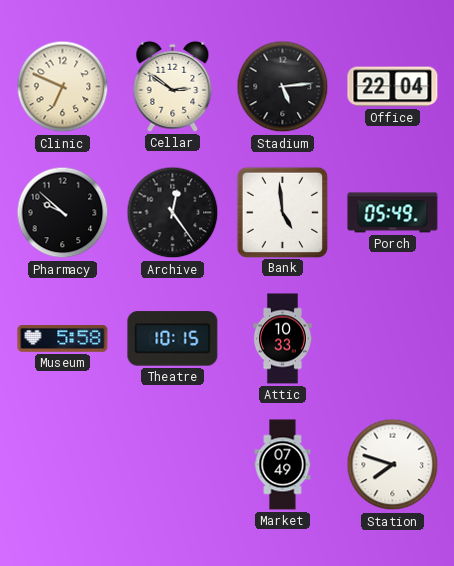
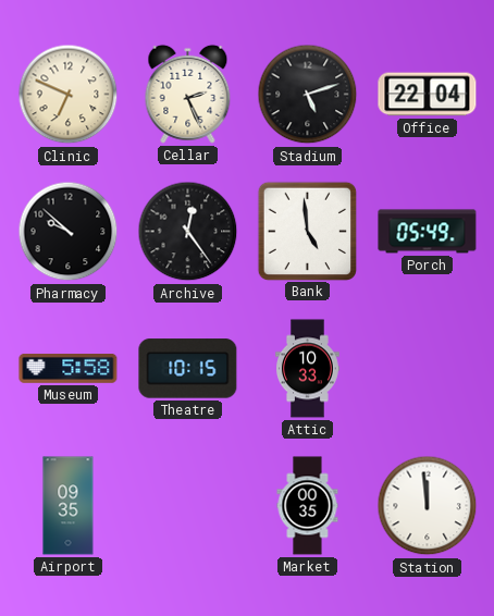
Cellar: 2:51 -> 2:26 (188, 94)
Stadium: 5:14 -> 5:12 (308, 95)
Airport: none -> 09:35 (69, 506)
Market: 07:49 -> 00:35 (308, 506)
Station: 7:48 -> 11:59 (428, 506)
